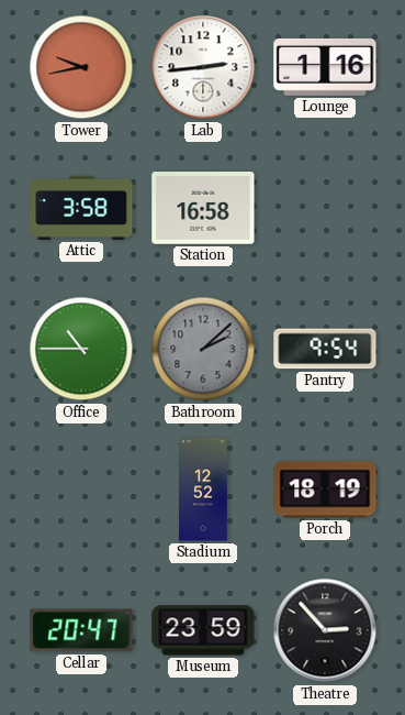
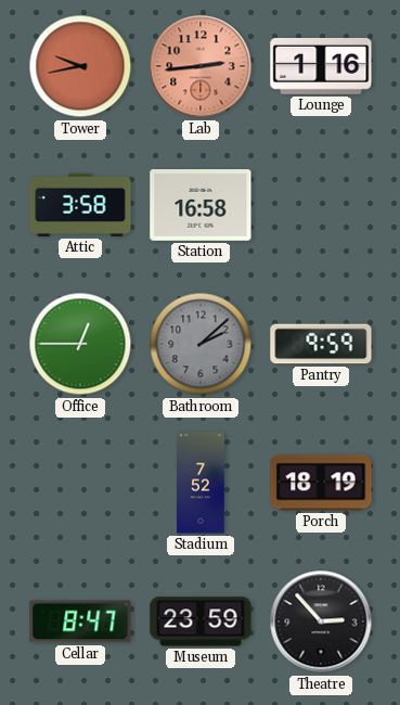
Lab dial: white -> salmon (201, 66)
Office: 10:45 -> 12:45 (80, 344)
Pantry: 9:54 -> 9:59 (321, 344)
Stadium: 12:52 -> 7:52 (202, 483)
Cellar: 20:47 -> 8:47 (80, 621)
